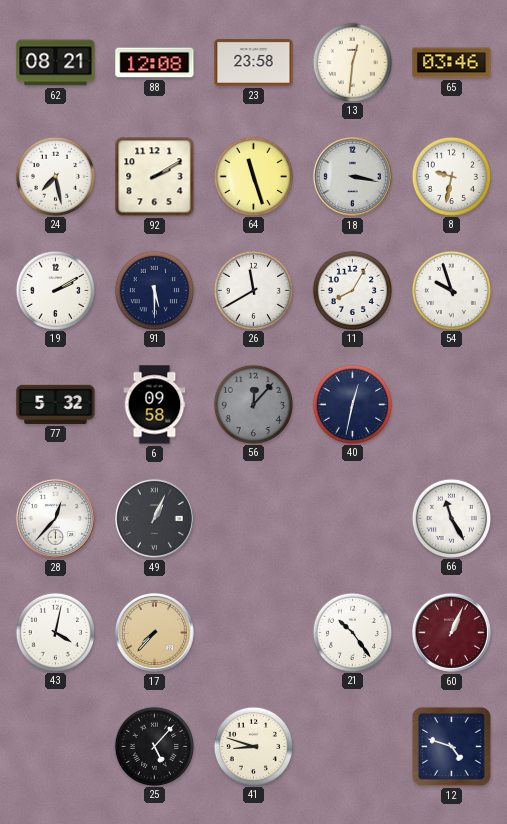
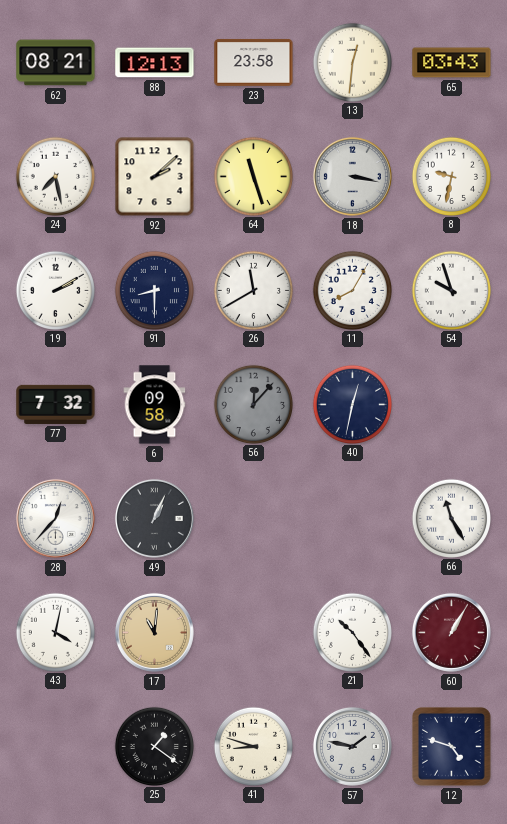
88: 12:08 -> 12:13 (155, 63)
65: 03:46 -> 03:43 (452, 63)
92: 2:10 -> 2:08 (155, 177)
91: 5:30 -> 8:30 (154, 290)
77: 5:32 -> 7:32 (56, 404)
17: 7:37 -> 11:01 (154, 632)
60: 1:04 -> 1:05 (451, 632)
25: 5:07 -> 1:21 (154, 746)
57: none -> 1:47 (352, 746)
